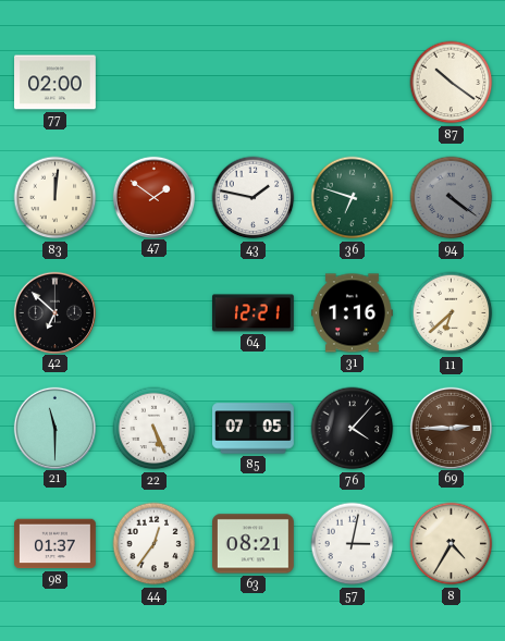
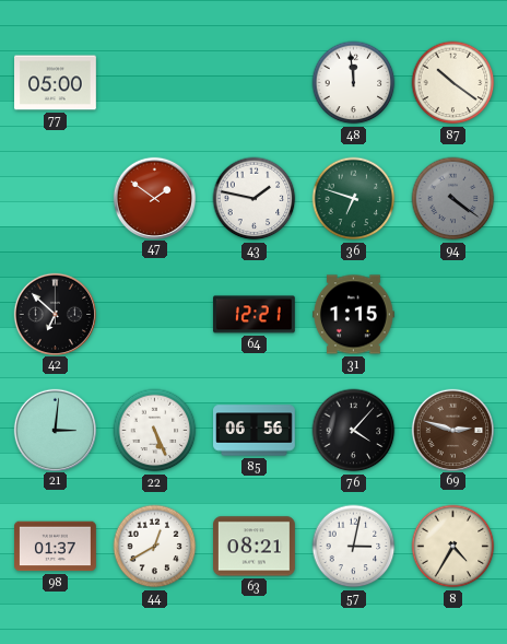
77: 02:00 -> 05:00 (56, 83)
48: none -> 11:59 (354, 83)
83: 12:01 -> none (56, 198)
31: 1:16 -> 1:15 (354, 315)
11: 6:38 -> none (452, 313)
21: 11:30 -> 3:01 (55, 430)
85: 07:05 -> 06:56 (255, 431)
69: 2:45 -> 2:48 (452, 430)
44: 12:36 -> 12:40 (155, 547)
